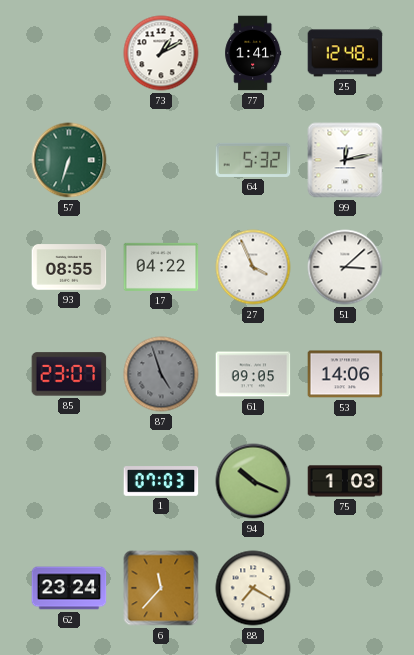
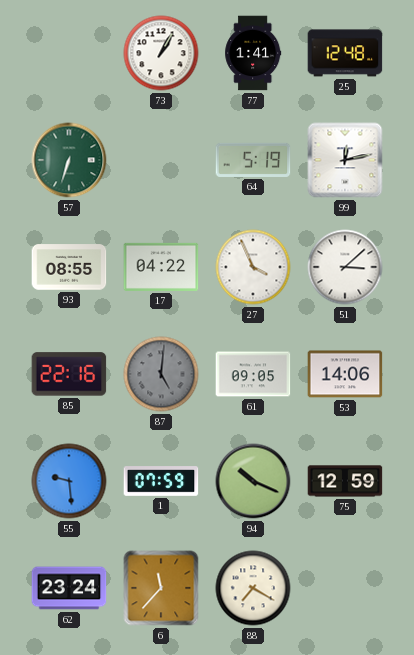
73: 1:10 -> 1:05 (161, 53)
64: 5:32 -> 5:19 (253, 160)
85: 23:07 -> 22:16 (69, 374)
87: 4:57 -> 5:01 (161, 374)
55: none -> 9:29 (69, 481)
1: 07:03 -> 07:59 (161, 481)
75: 1:03 -> 12:59 (345, 481)
